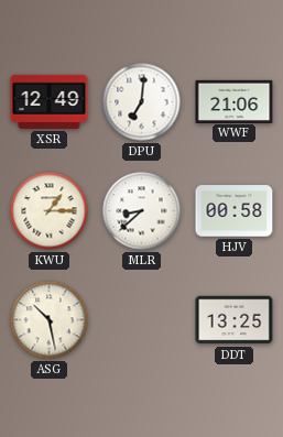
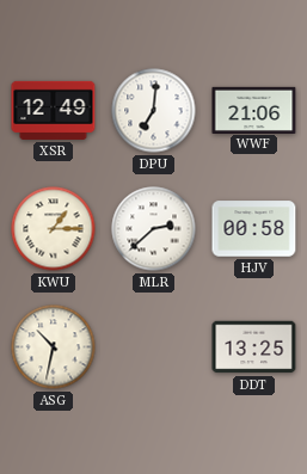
MLR: 8:38 -> 2:38 (154, 229)
ASG: 10:28 -> 10:32 (54, 347)
